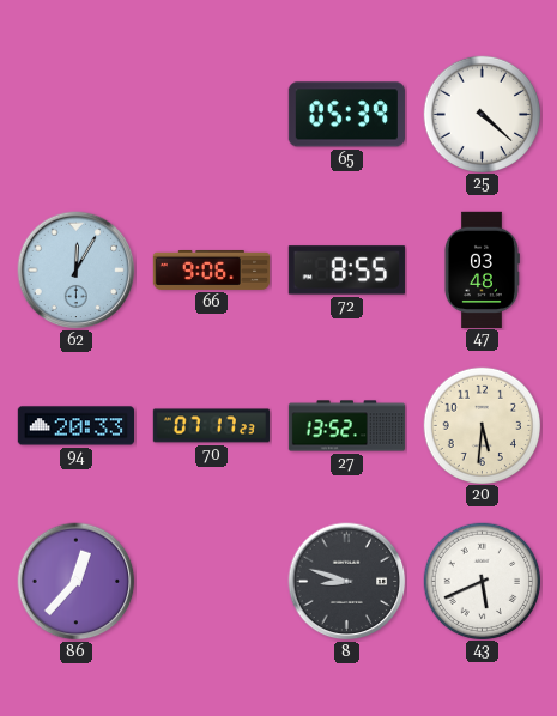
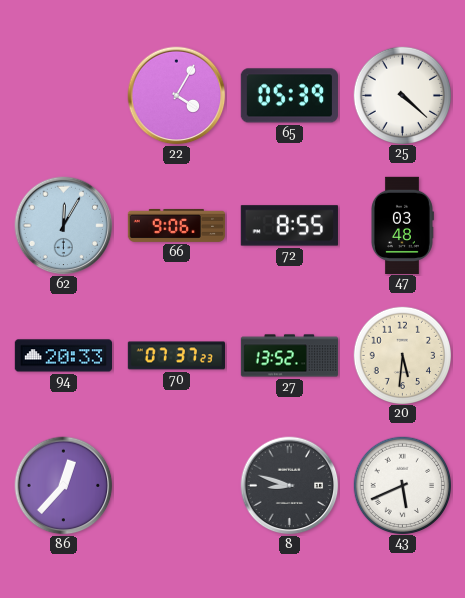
22: none -> 4:05 (177, 96)
70: 07:17 -> 07:37 (176, 356)
